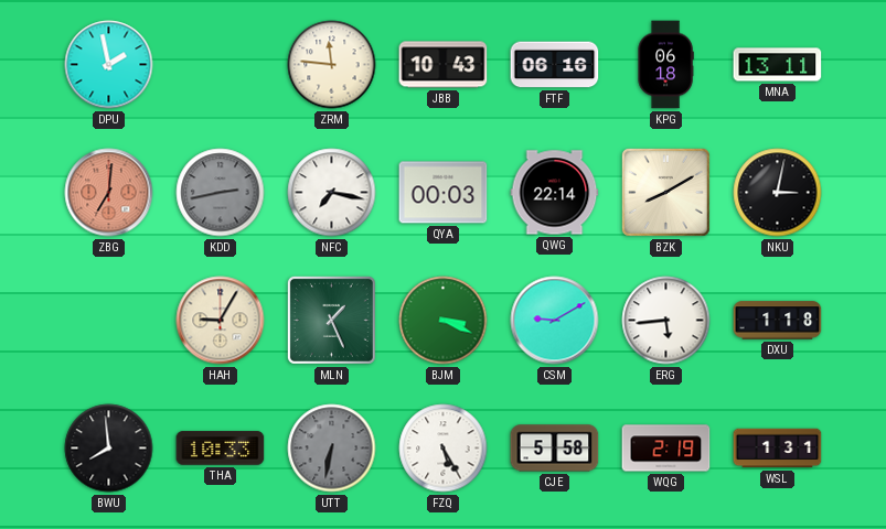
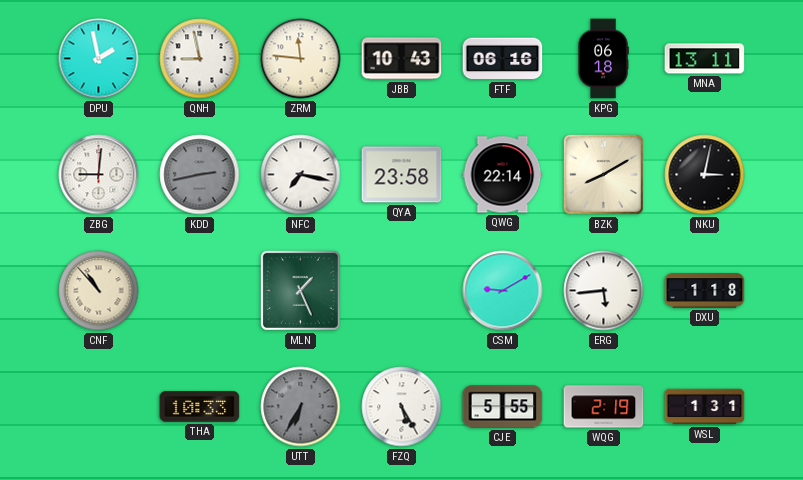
QNH: none -> 8:58 (200, 59)
ZBG: 7:01 -> 9:01 (99, 175)
ZBG dial: salmon -> white (99, 175)
QYA: 00:03 -> 23:58 (402, 175)
CNF: none -> 10:53 (99, 291)
HAH: 9:05 -> none (221, 321)
BJM: 3:19 -> none (444, 321)
BWU: 7:59 -> none (109, 449)
UTT: 6:32 -> 6:35 (301, 407)
CJE: 5:58 -> 5:55 (503, 407)
